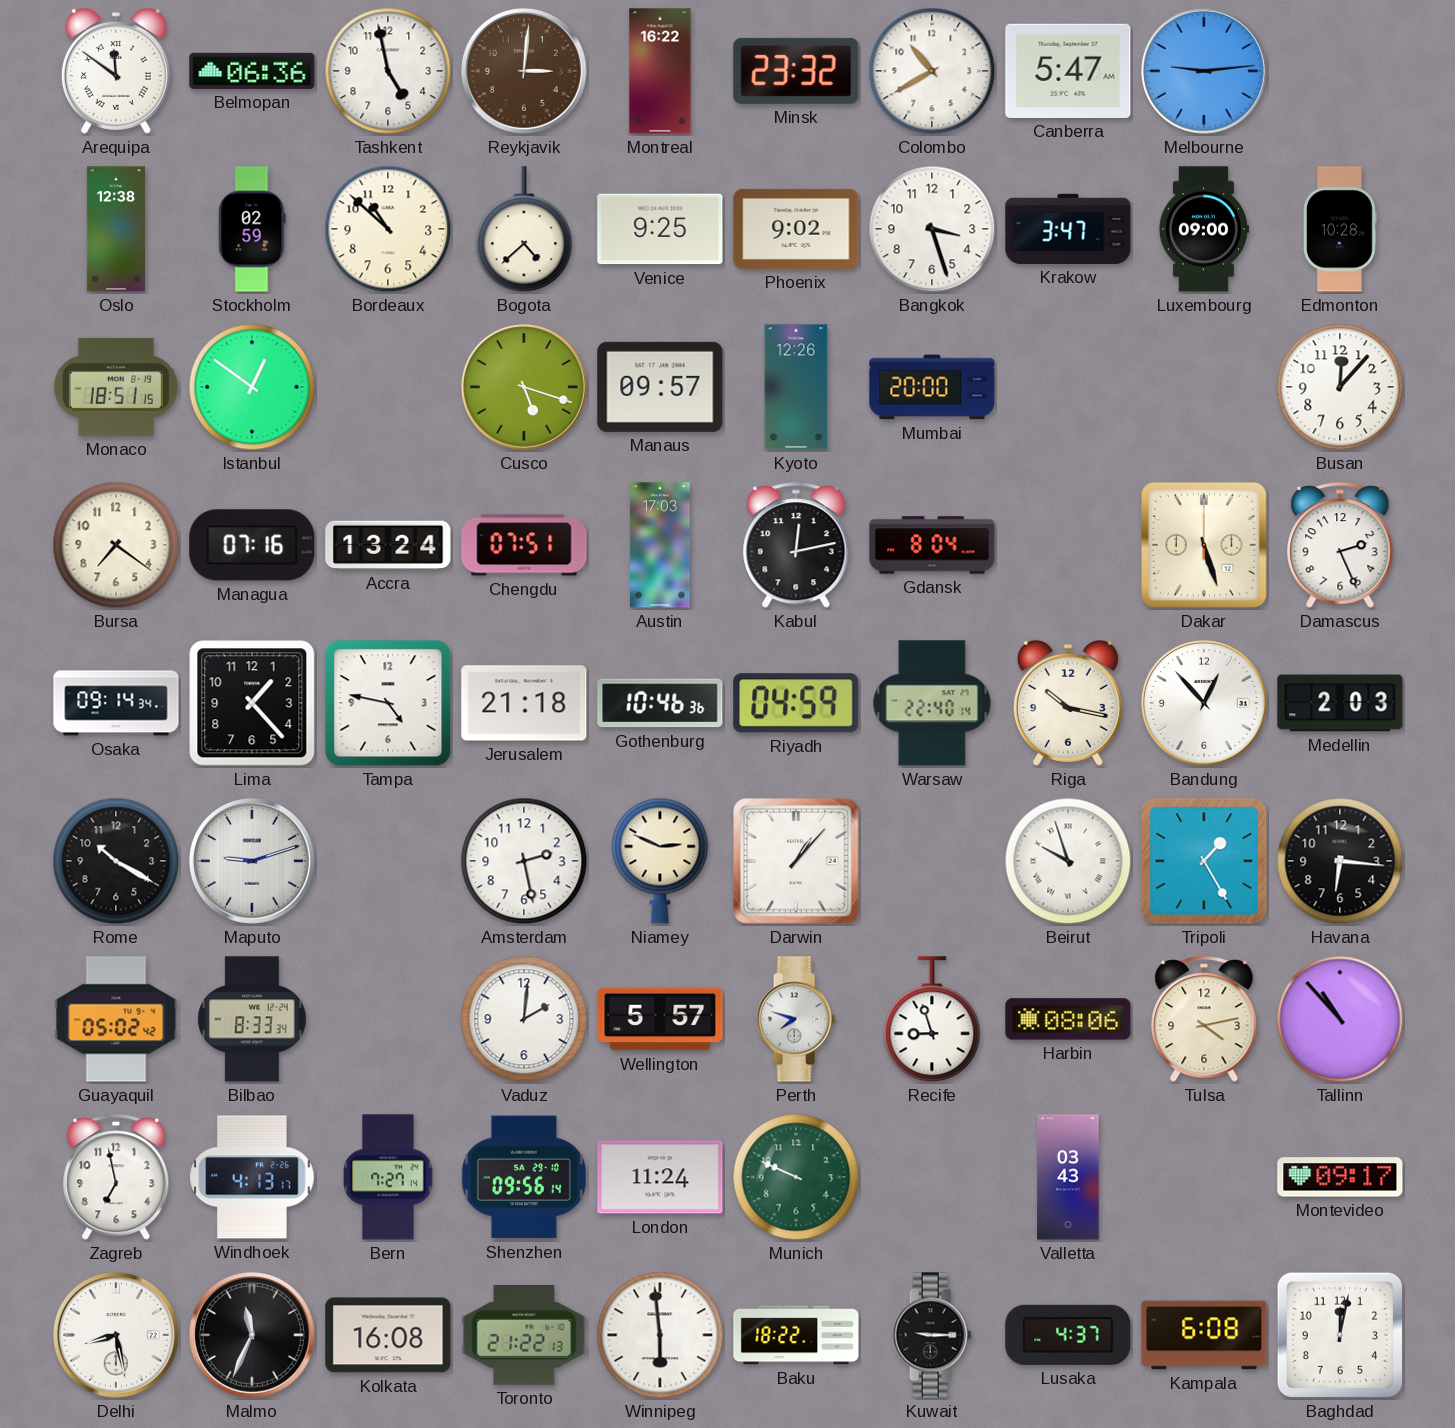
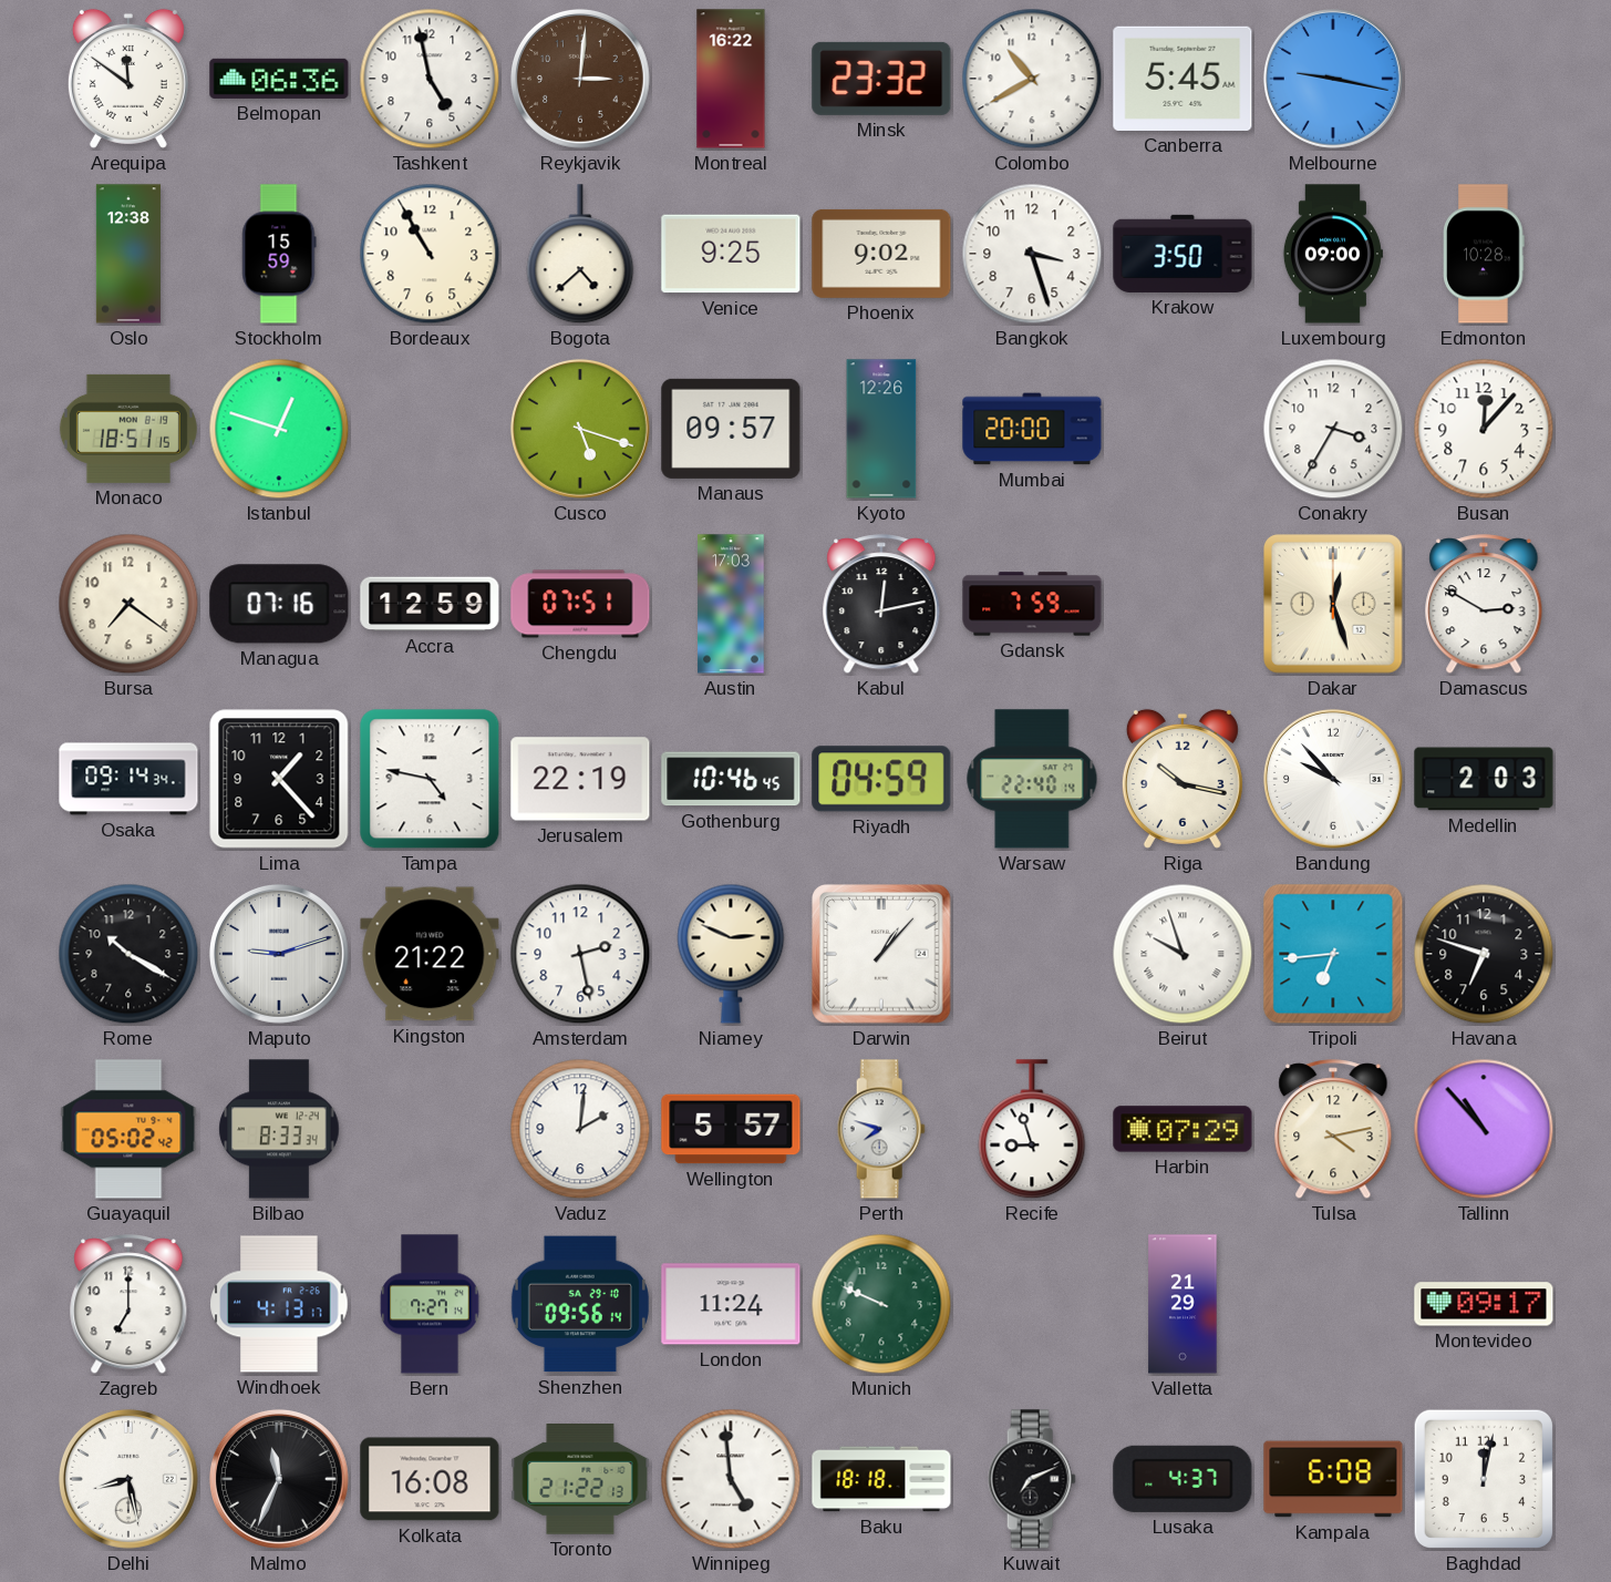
Canberra: 5:47 -> 5:45 (1183, 79)
Melbourne: 9:14 -> 9:17 (1333, 79)
Stockholm: 02:59 -> 15:59 (279, 254)
Bordeaux: 10:52 -> 10:55 (430, 254)
Krakow: 3:47 -> 3:50 (1183, 254)
Istanbul: 12:51 -> 12:48 (279, 429)
Conakry: none -> 3:35 (1333, 429)
Accra: 13:24 -> 12:59 (430, 604)
Gdansk: 8:04 -> 7:59 (1032, 604)
Dakar: 5:27 -> 12:27 (1334, 605)
Damascus: 2:26 -> 2:50 (1484, 605)
Jerusalem: 21:18 -> 22:19 (580, 779)
Gothenburg: 10:46:36 -> 10:46:45 (731, 779)
Bandung: 12:53 -> 9:53 (1333, 779)
Kingston: none -> 21:22 (430, 954)
Tripoli: 1:25 -> 6:44 (1333, 954)
Havana: 6:16 -> 6:48 (1484, 954)
Harbin: 08:06 -> 07:29 (1183, 1129)
Zagreb: 6:58 -> 7:00 (128, 1305)
Valletta: 03:43 -> 21:29 (1183, 1304)
Winnipeg: 5:59 -> 4:59 (731, 1479)
Baku: 18:22 -> 18:18 (881, 1479)
Kuwait: 9:15 -> 7:11 (1032, 1479)
